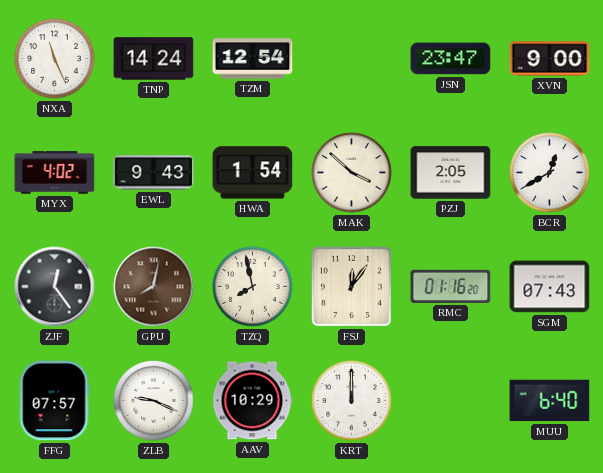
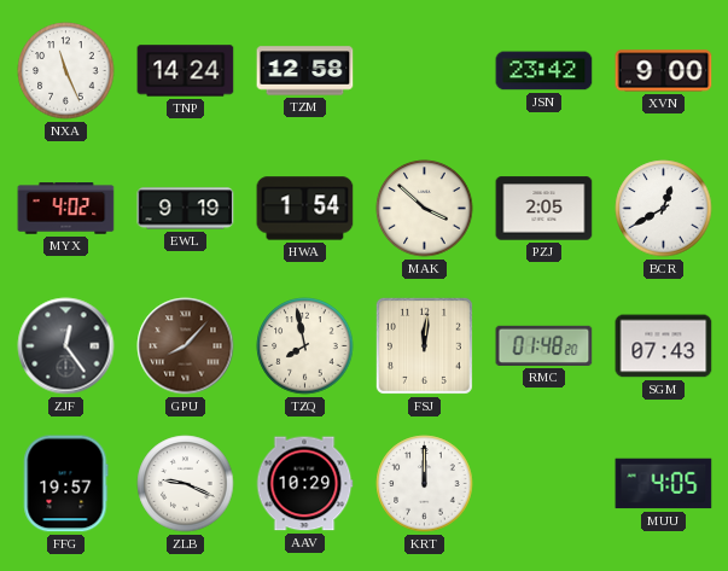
TZM: 12:54 -> 12:58 (305, 71)
JSN: 23:47 -> 23:42 (544, 71)
EWL: 9:43 -> 9:19 (186, 209)
GPU: 8:02 -> 8:07 (186, 346)
FSJ: 12:06 -> 12:01 (424, 345)
RMC: 01:16 -> 01:48 (544, 345)
FFG: 07:57 -> 19:57 (66, 484)
MUU: 6:40 -> 4:05 (664, 484)
